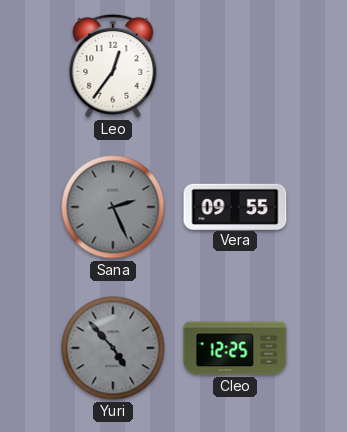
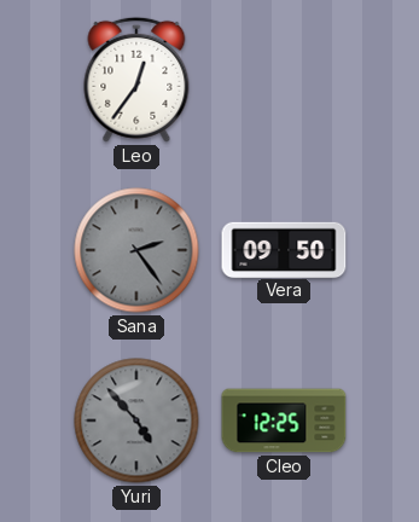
Sana: 2:26 -> 2:24 (136, 250)
Vera: 09:55 -> 09:50 (284, 249)
